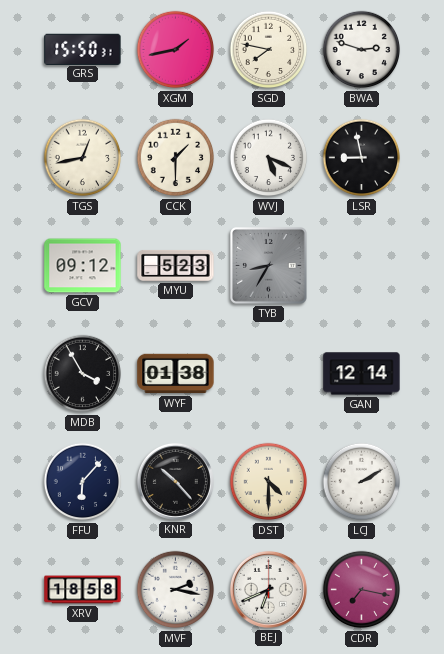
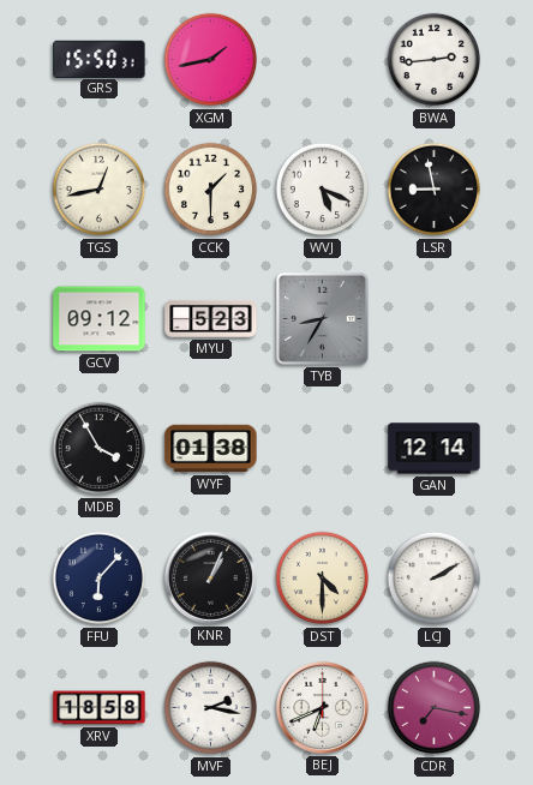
SGD: 7:47 -> none (269, 50)
BWA: 2:48 -> 2:44 (435, 60)
KNR: 10:23 -> 1:04 (210, 577)
